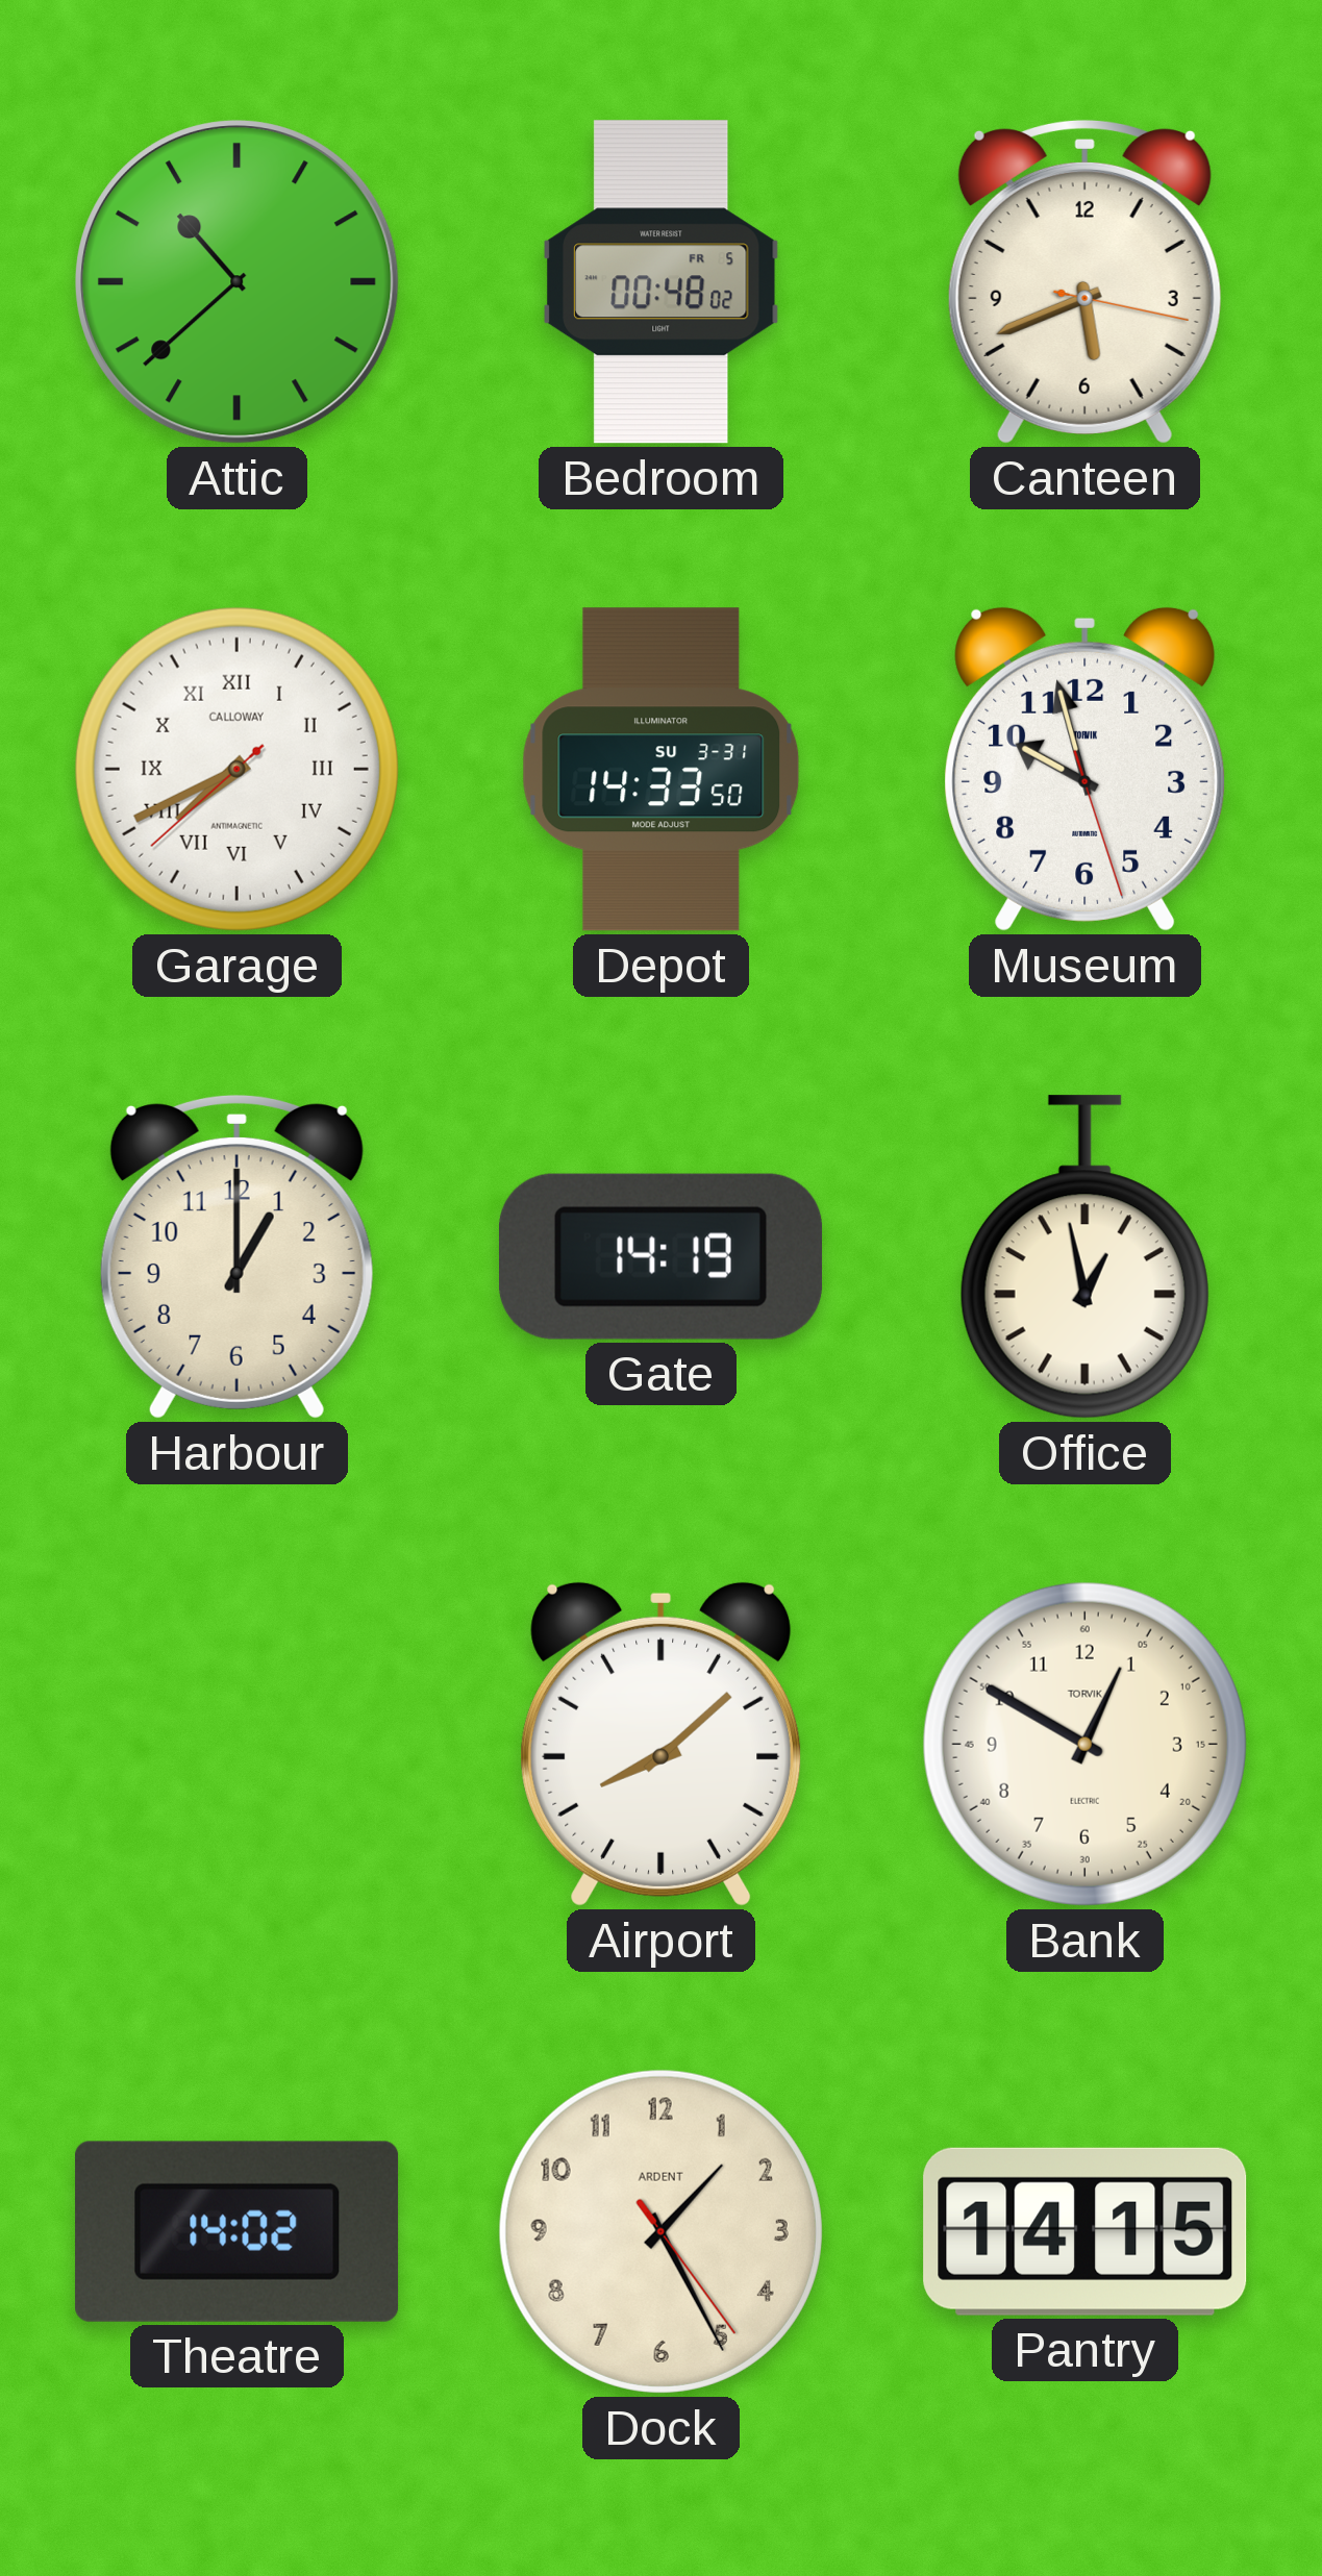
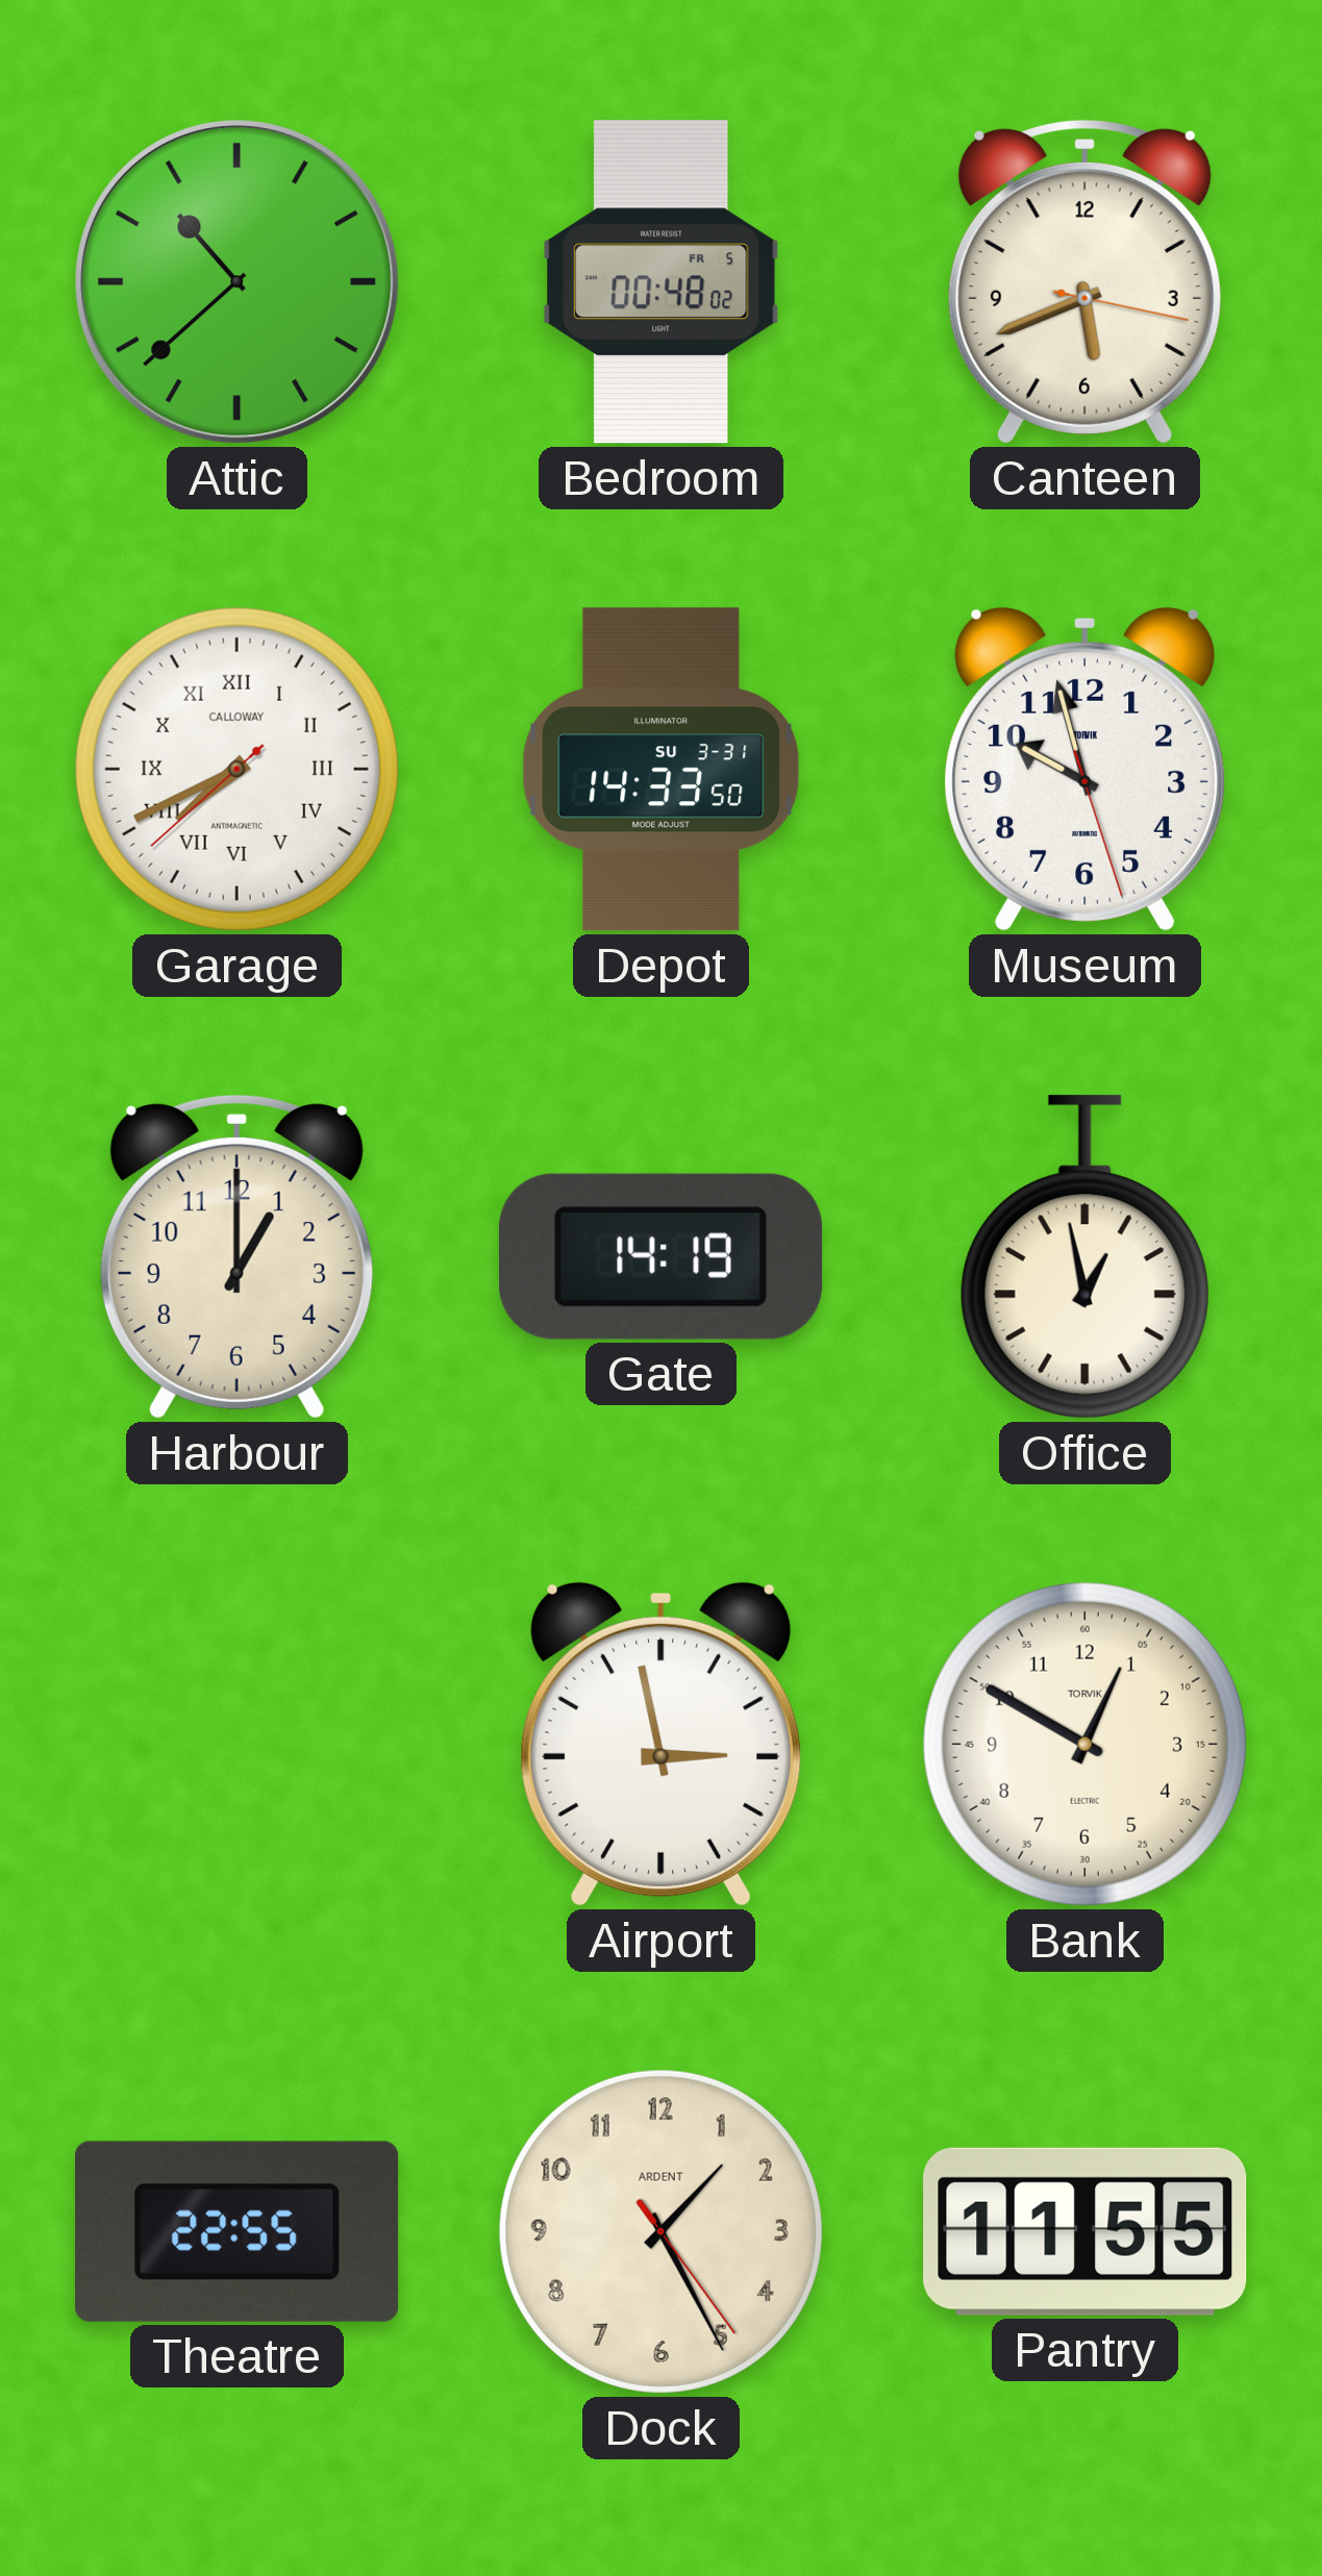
Airport: 8:08 -> 2:58 (662, 1744)
Theatre: 14:02 -> 22:55 (238, 2231)
Pantry: 14:15 -> 11:55 (1086, 2231)
